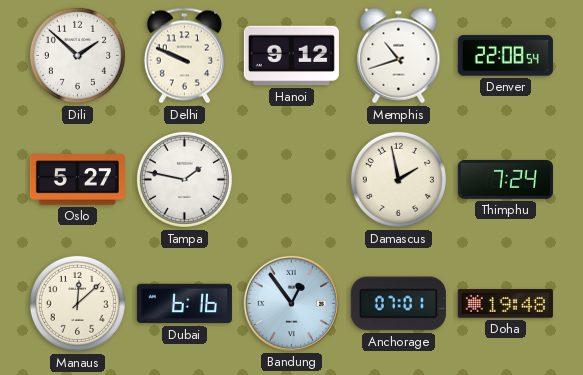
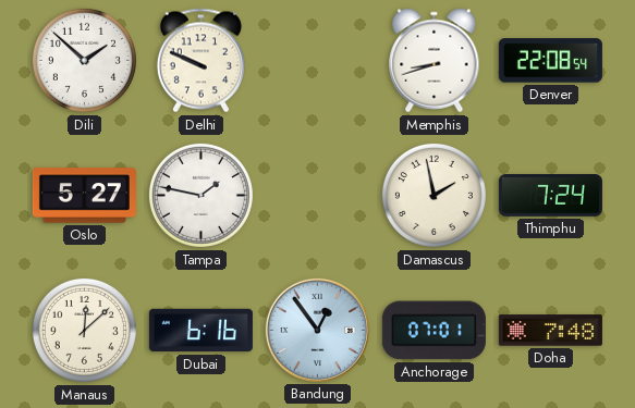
Hanoi: 9:12 -> none (291, 56)
Memphis: 10:42 -> 8:42 (435, 61)
Doha: 19:48 -> 7:48 (550, 331)
